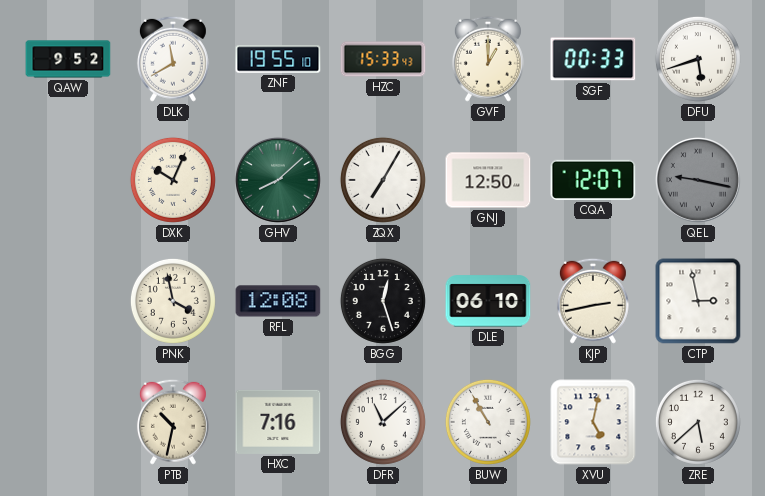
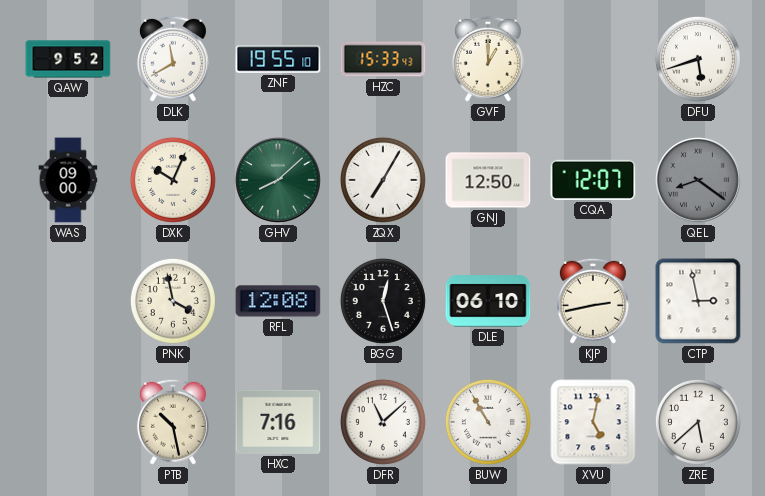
SGF: 00:33 -> none (593, 59)
WAS: none -> 09:00 (68, 180)
QEL: 9:17 -> 8:21 (698, 180)
PTB: 10:32 -> 10:28 (173, 422)
